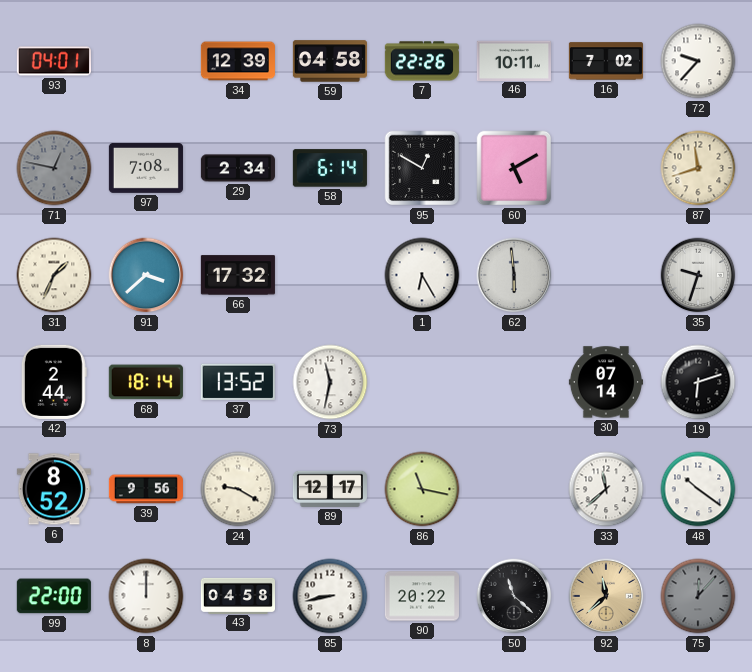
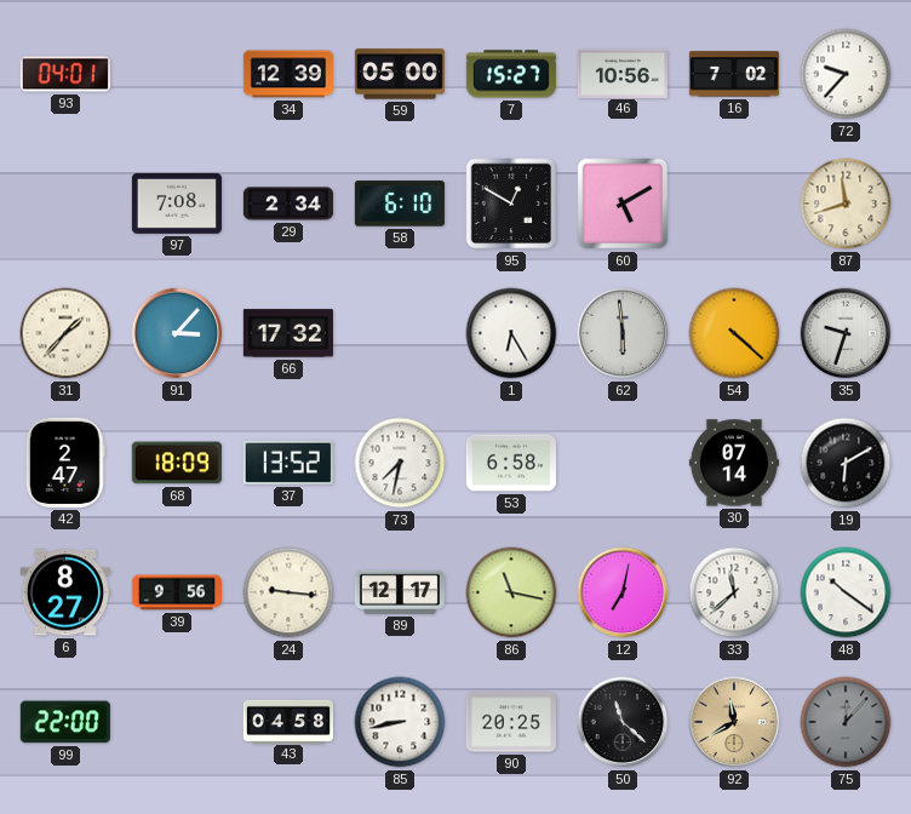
59: 04:58 -> 05:00 (400, 74)
7: 22:26 -> 15:27 (511, 74)
46: 10:11 -> 10:56 (623, 73)
71: 12:47 -> none (54, 168)
58: 6:14 -> 6:10 (400, 203)
31: 1:34 -> 1:37 (65, 333)
91: 3:38 -> 3:07 (177, 333)
54: none -> 4:22 (734, 333)
42: 2:44 -> 2:47 (65, 463)
68: 18:14 -> 18:09 (177, 463)
73: 11:32 -> 7:32 (400, 463)
53: none -> 6:58 (511, 463)
19: 6:12 -> 6:10 (846, 463)
6: 8:52 -> 8:27 (65, 592)
24: 9:20 -> 9:16 (288, 592)
12: none -> 7:02 (623, 592)
8: 12:00 -> none (146, 596)
90: 20:22 -> 20:25 (511, 722)
92: 11:38 -> 11:40 (734, 722)
